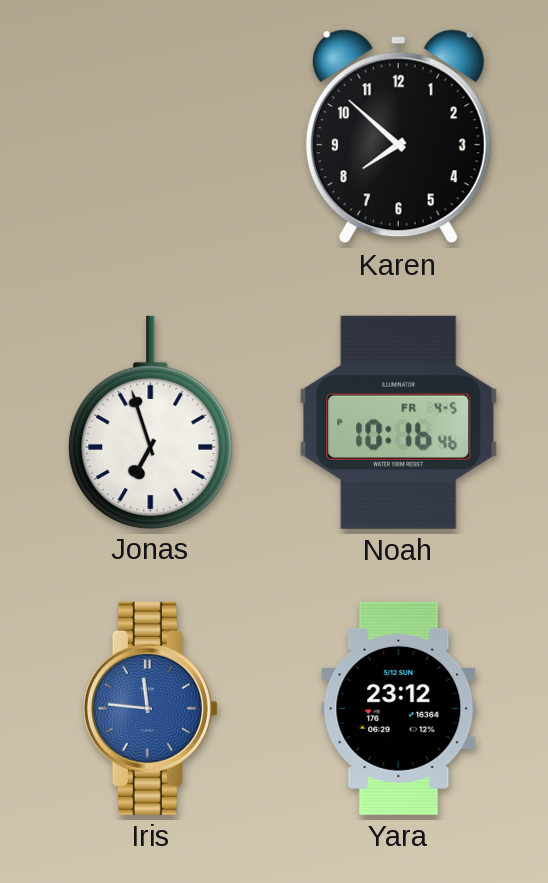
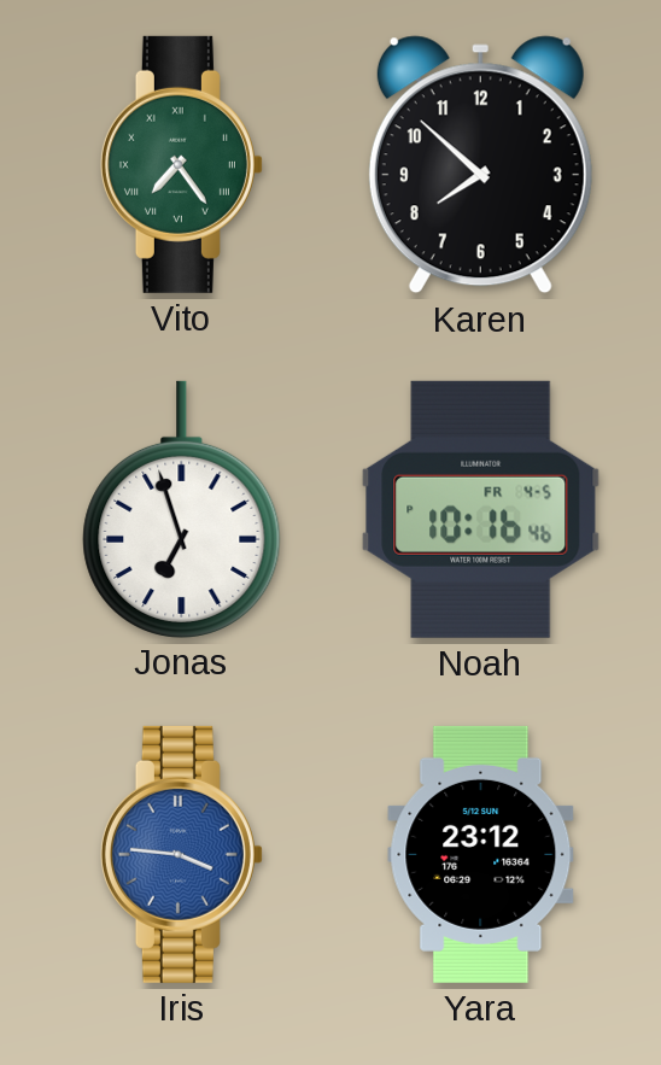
Vito: none -> 7:24 (181, 164)
Iris: 11:46 -> 3:46 (181, 854)
